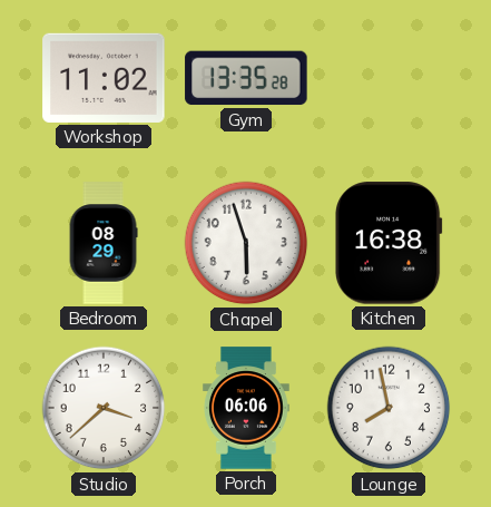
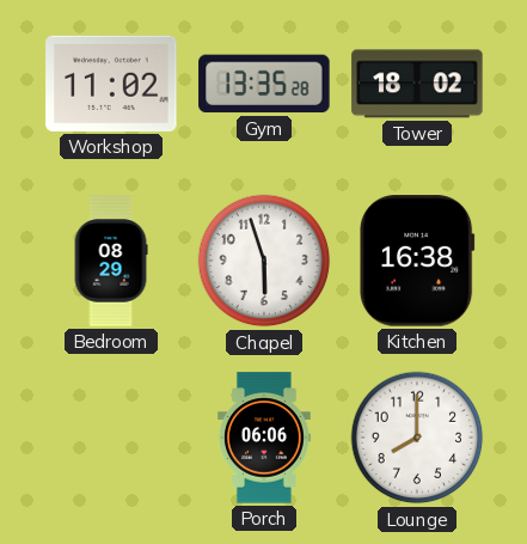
Tower: none -> 18:02 (417, 84)
Studio: 3:38 -> none (104, 408)
Lounge: 7:58 -> 8:00 (417, 438)
